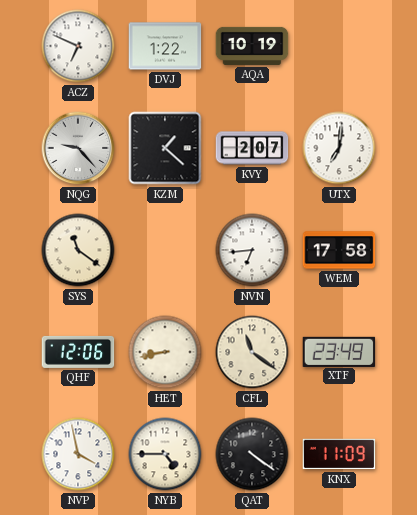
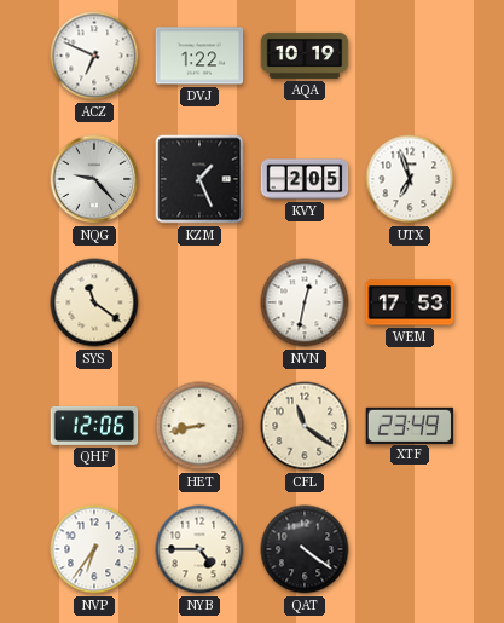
KZM: 1:22 -> 1:26 (199, 179)
KVY: 2:07 -> 2:05 (305, 179)
UTX: 7:01 -> 6:57 (410, 179)
NVN: 6:44 -> 12:32 (305, 302)
WEM: 17:58 -> 17:53 (410, 302)
NVP: 3:58 -> 6:36 (94, 549)
KNX: 11:09 -> none (339, 454)
